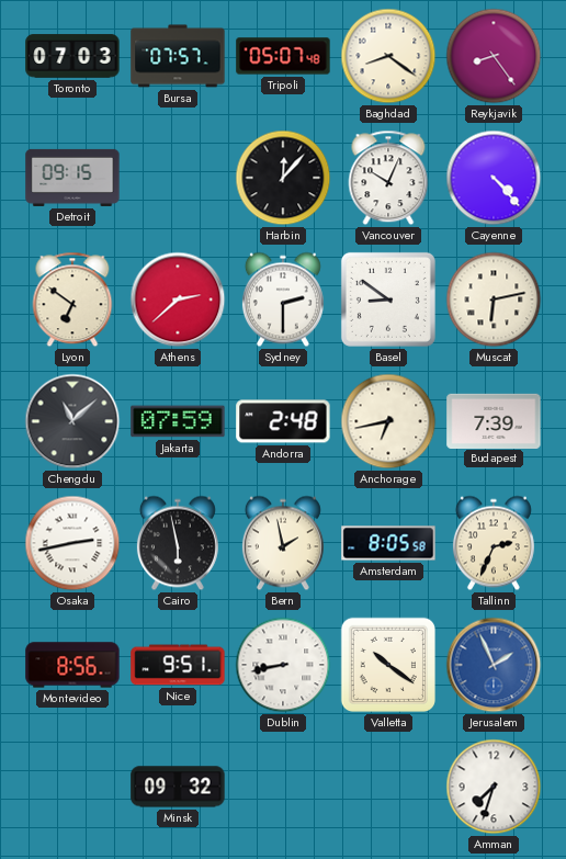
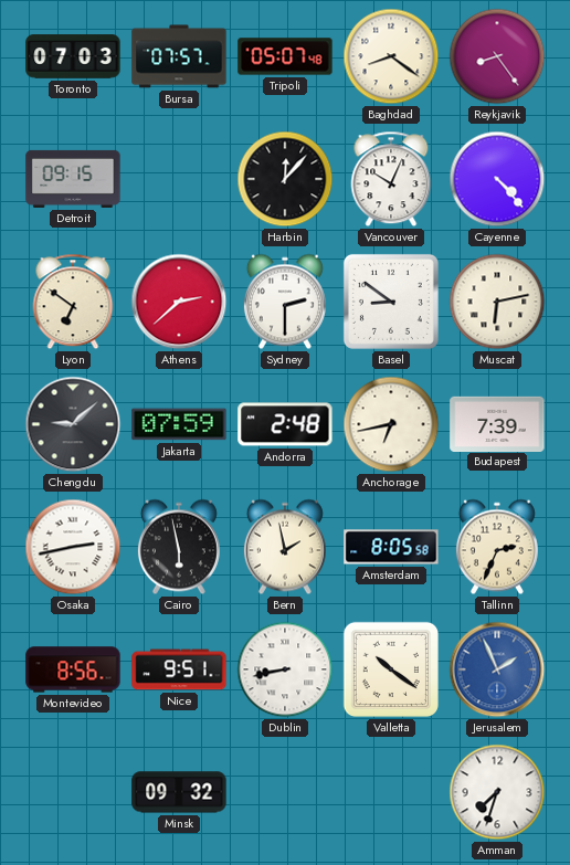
Chengdu: 11:08 -> 9:08 (73, 424)
